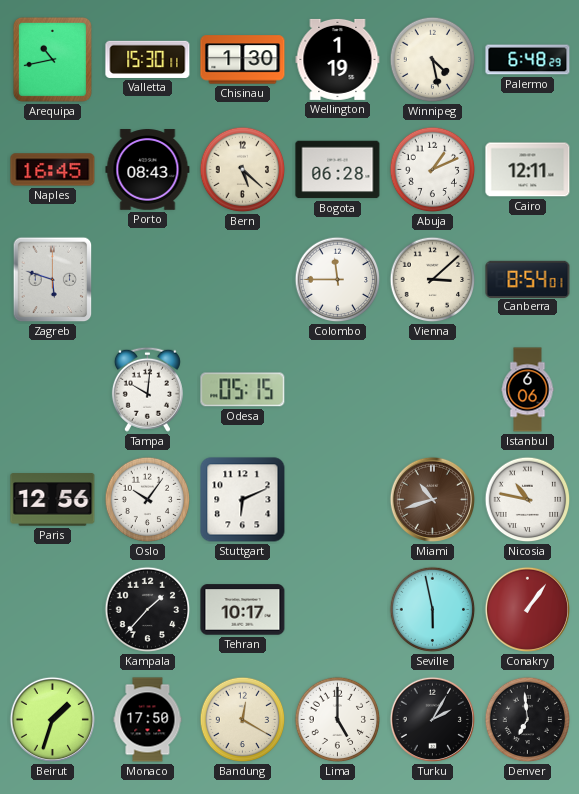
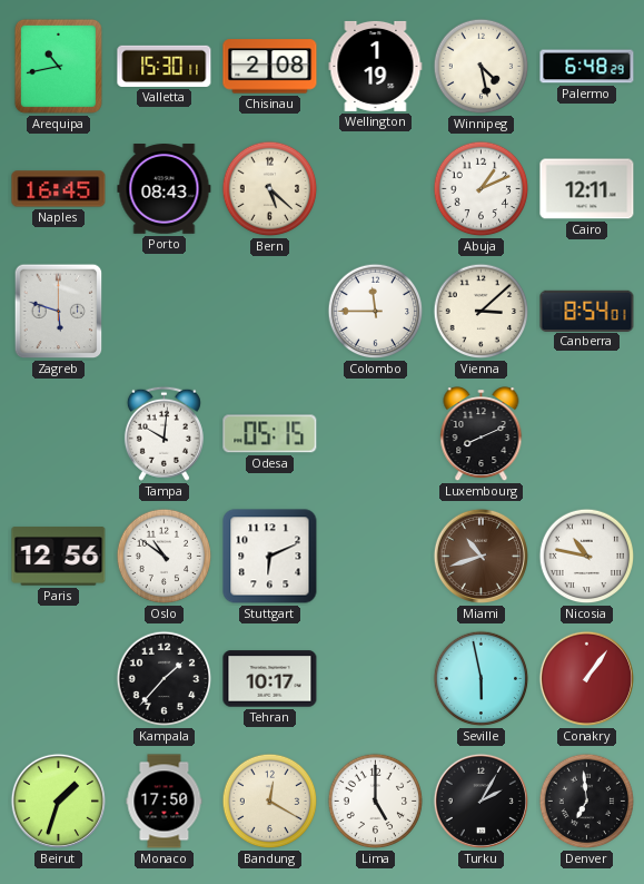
Chisinau: 1:30 -> 2:08 (270, 67)
Bogota: 06:28 -> none (338, 170)
Luxembourg: none -> 8:11 (482, 434)
Istanbul: 6:06 -> none (528, 390)
Oslo: 10:06 -> 10:51 (165, 557)
